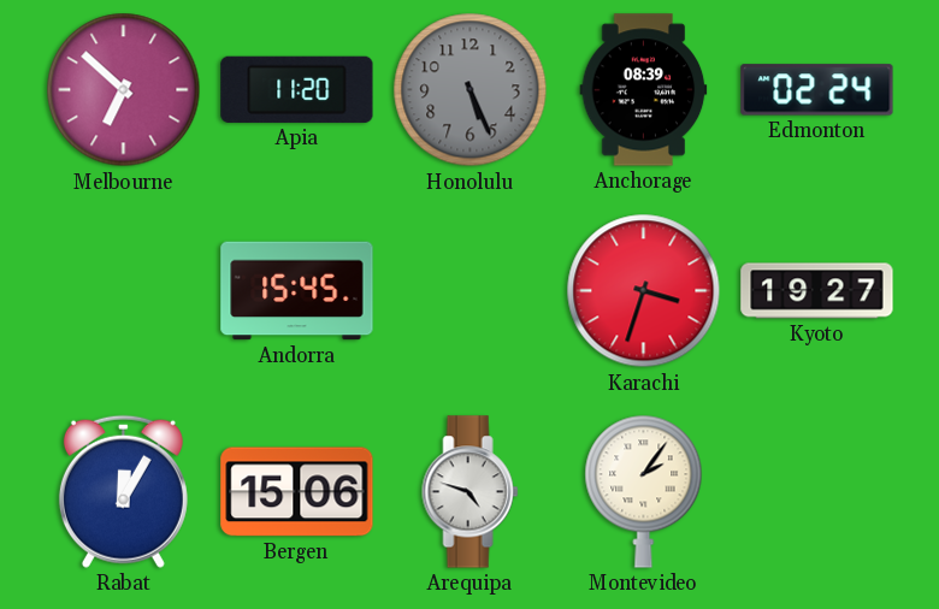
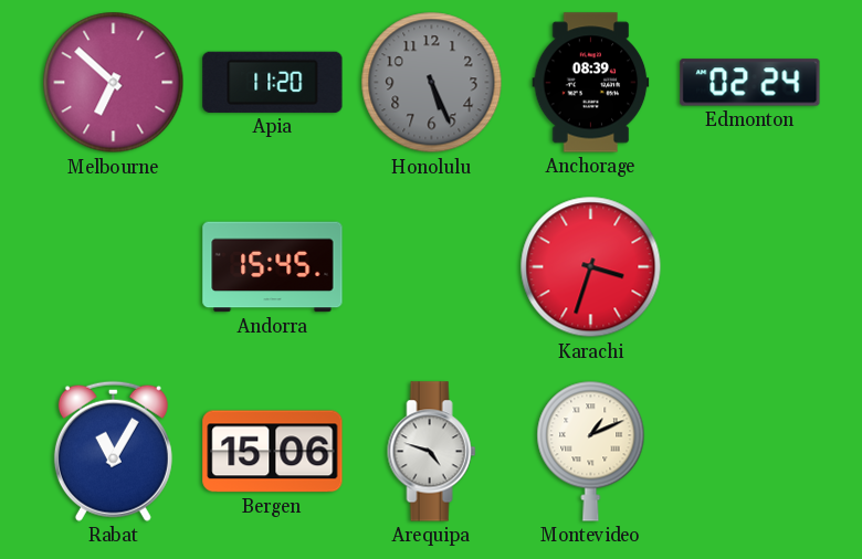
Kyoto: 19:27 -> none (817, 291)
Rabat: 12:05 -> 11:05 (113, 451)
Montevideo: 2:06 -> 1:11 (591, 451)
